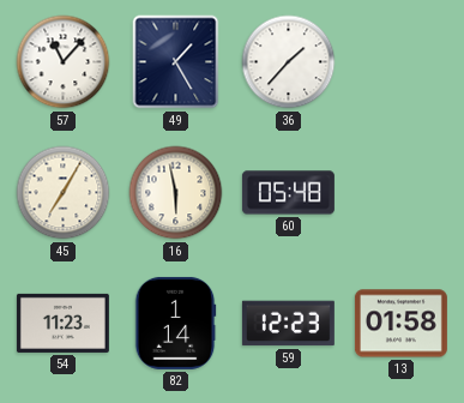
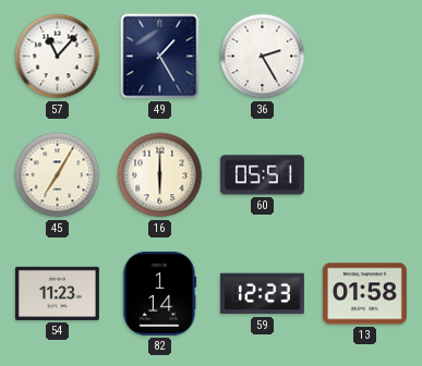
36: 1:37 -> 2:25 (263, 57)
16: 5:58 -> 6:00 (160, 175)
60: 05:48 -> 05:51 (262, 175)
